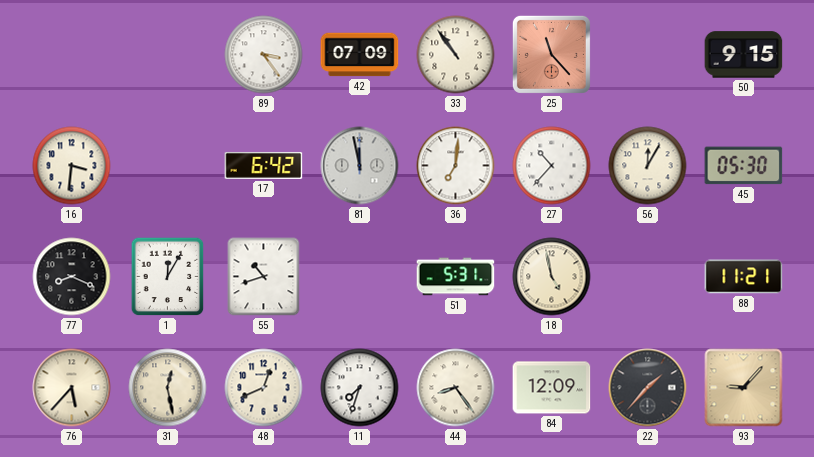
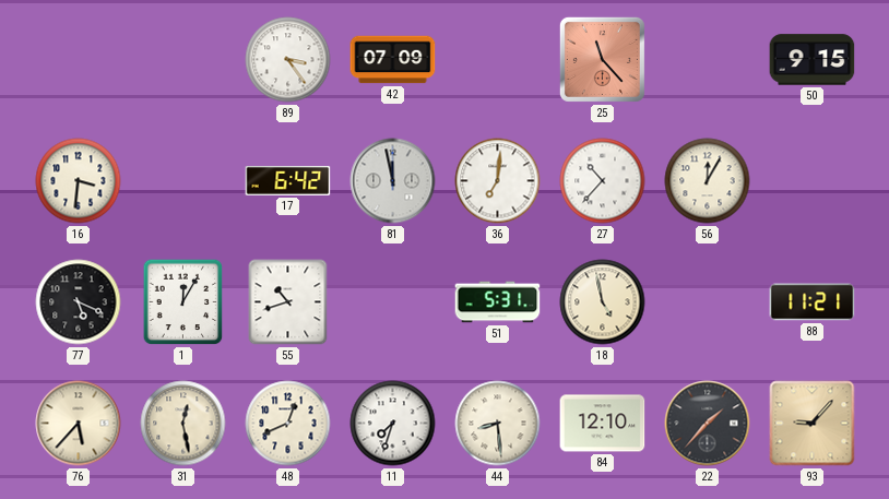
33: 10:54 -> none (456, 55)
45: 05:30 -> none (744, 166)
77: 8:19 -> 5:19 (79, 302)
44: 8:24 -> 8:29 (498, 424)
84: 12:09 -> 12:10 (603, 424)
